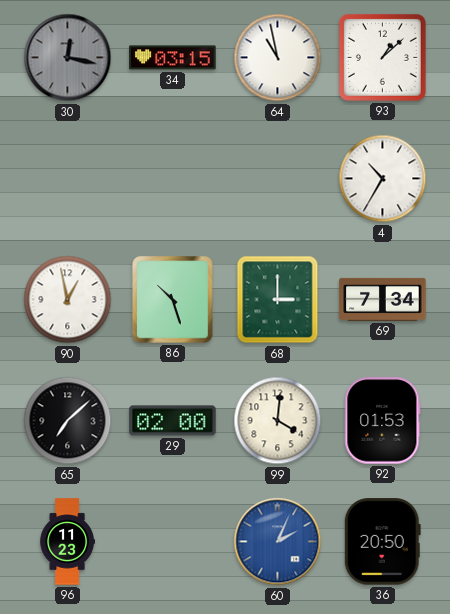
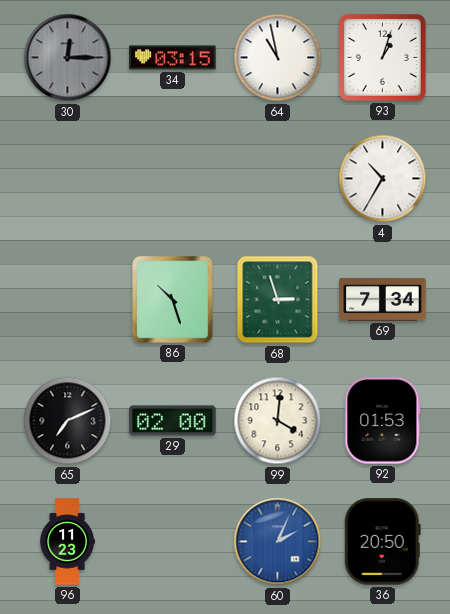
30: 12:17 -> 12:15 (68, 58)
93: 1:08 -> 1:03 (382, 57)
90: 12:58 -> none (68, 300)
68: 3:00 -> 2:57 (278, 300)
65: 7:08 -> 7:11 (68, 421)
